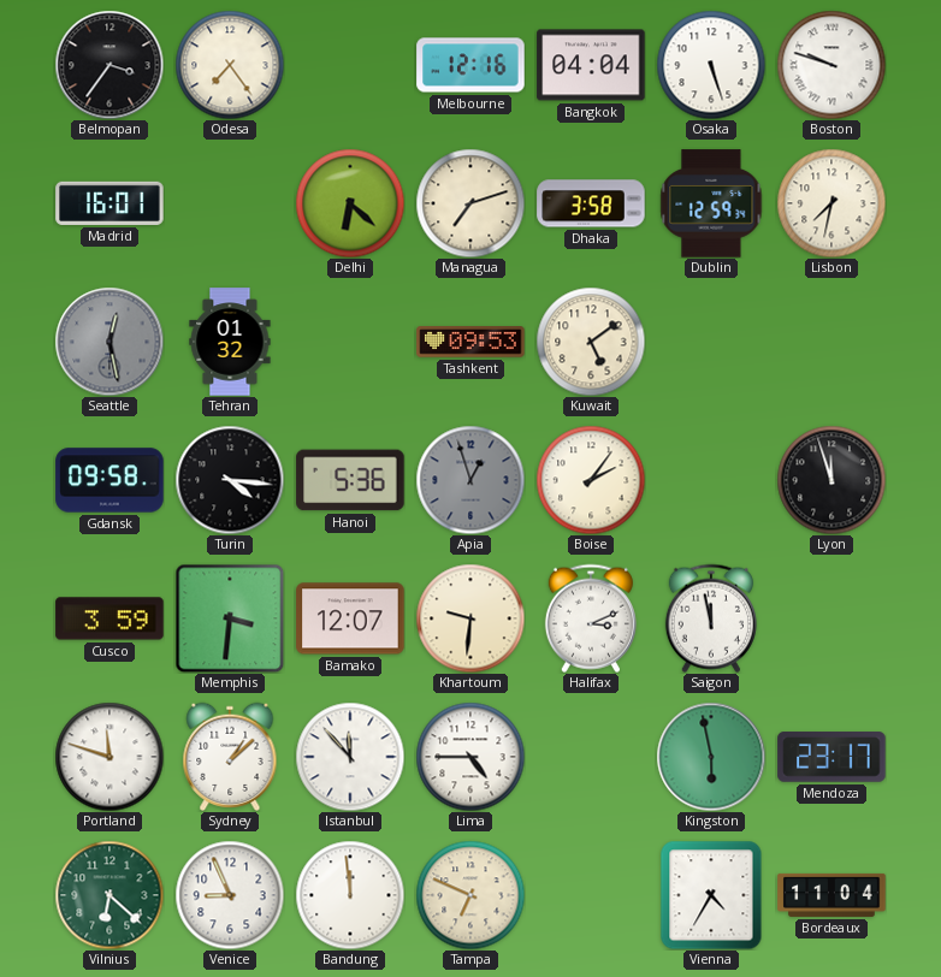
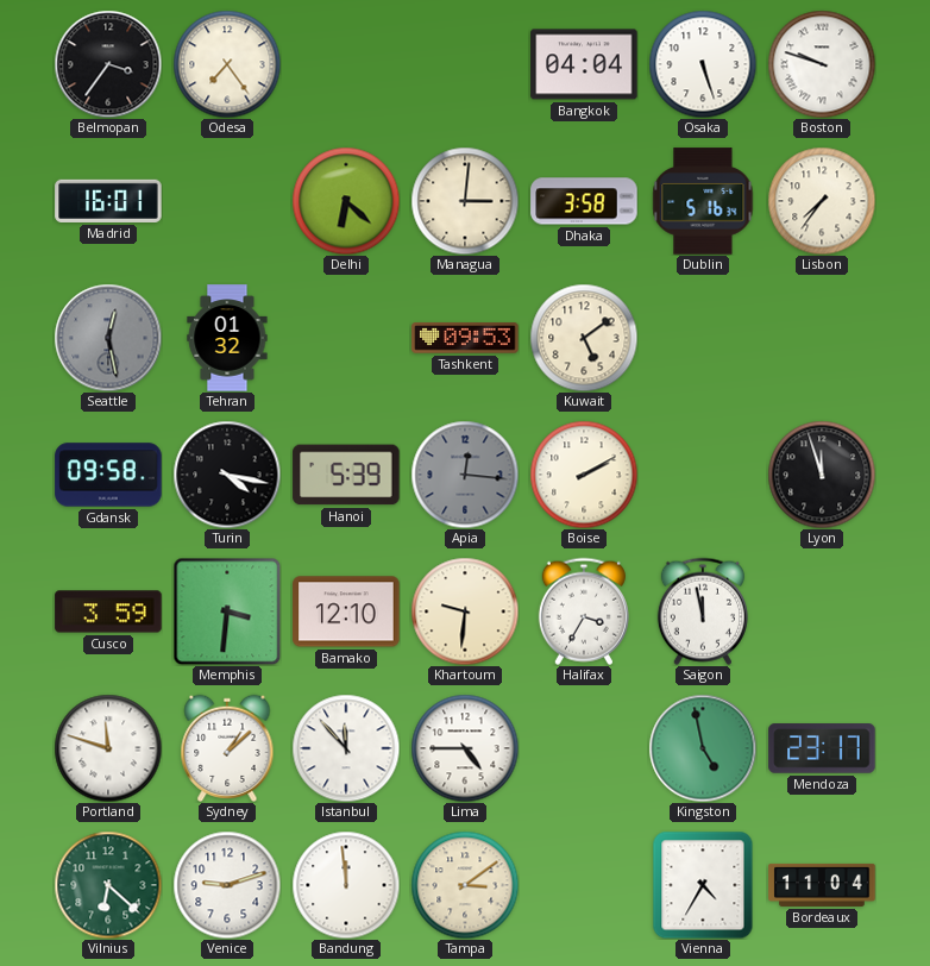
Melbourne: 12:16 -> none (470, 65)
Managua: 7:12 -> 3:01 (465, 201)
Dublin: 12:59 -> 5:16 (703, 201)
Lisbon: 7:32 -> 7:36 (822, 201)
Turin: 4:16 -> 4:17 (227, 475)
Hanoi: 5:36 -> 5:39 (346, 475)
Apia: 12:57 -> 12:16 (465, 475)
Boise: 2:06 -> 2:10 (584, 475)
Bamako: 12:07 -> 12:10 (346, 611)
Halifax: 3:11 -> 3:35 (584, 611)
Kingston: 5:58 -> 4:58 (703, 748)
Venice: 8:56 -> 9:12 (227, 885)
Tampa: 6:49 -> 3:09 (465, 885)
